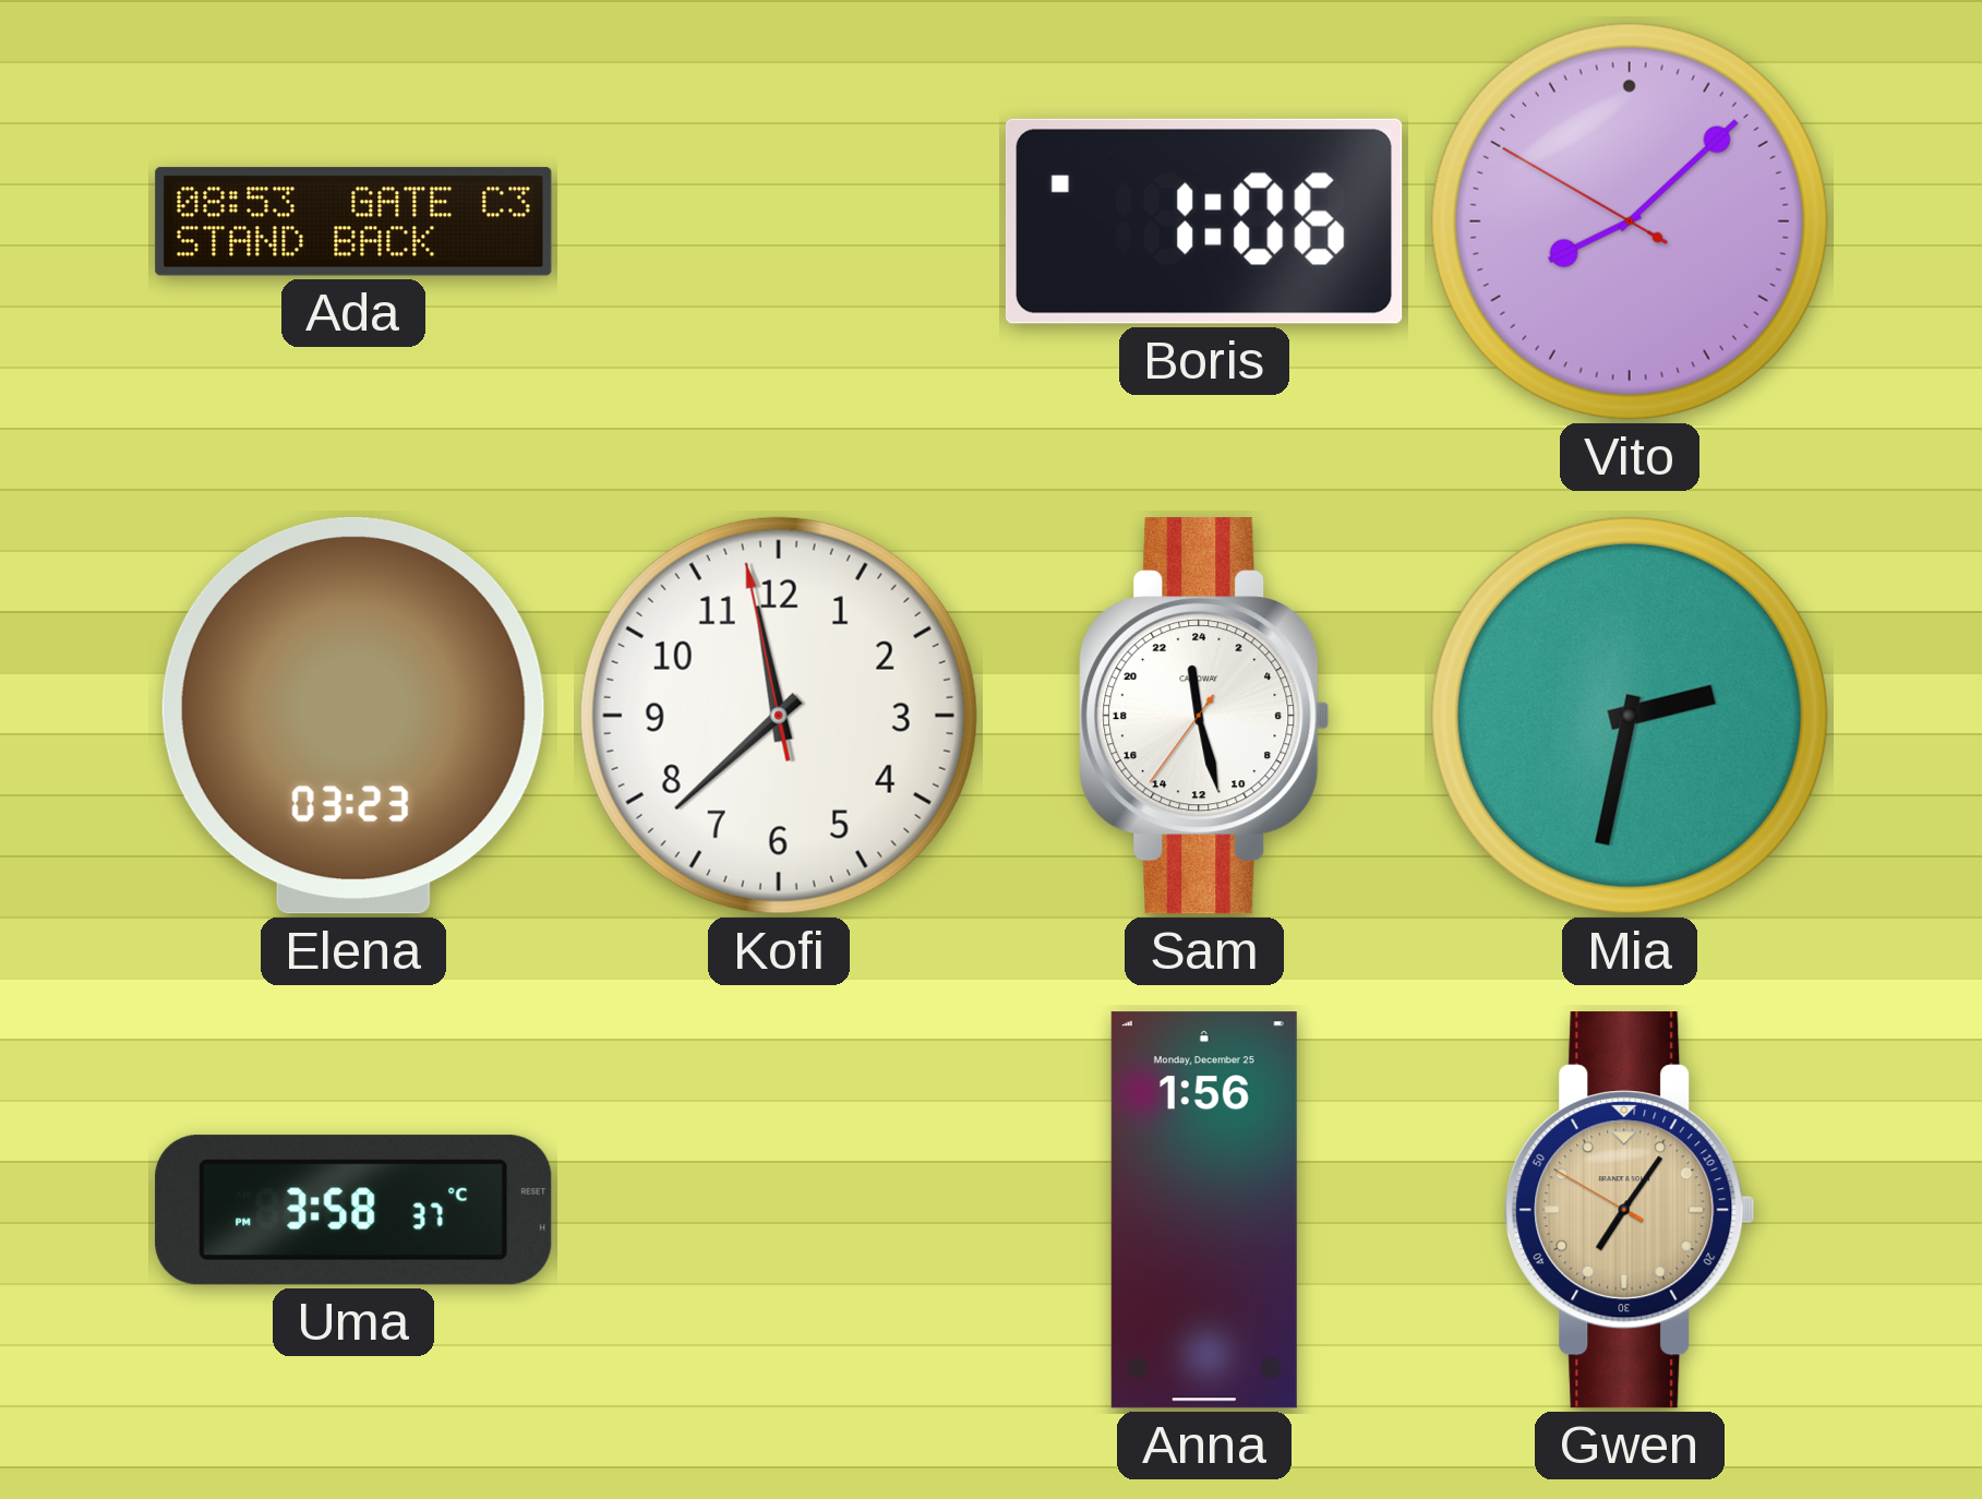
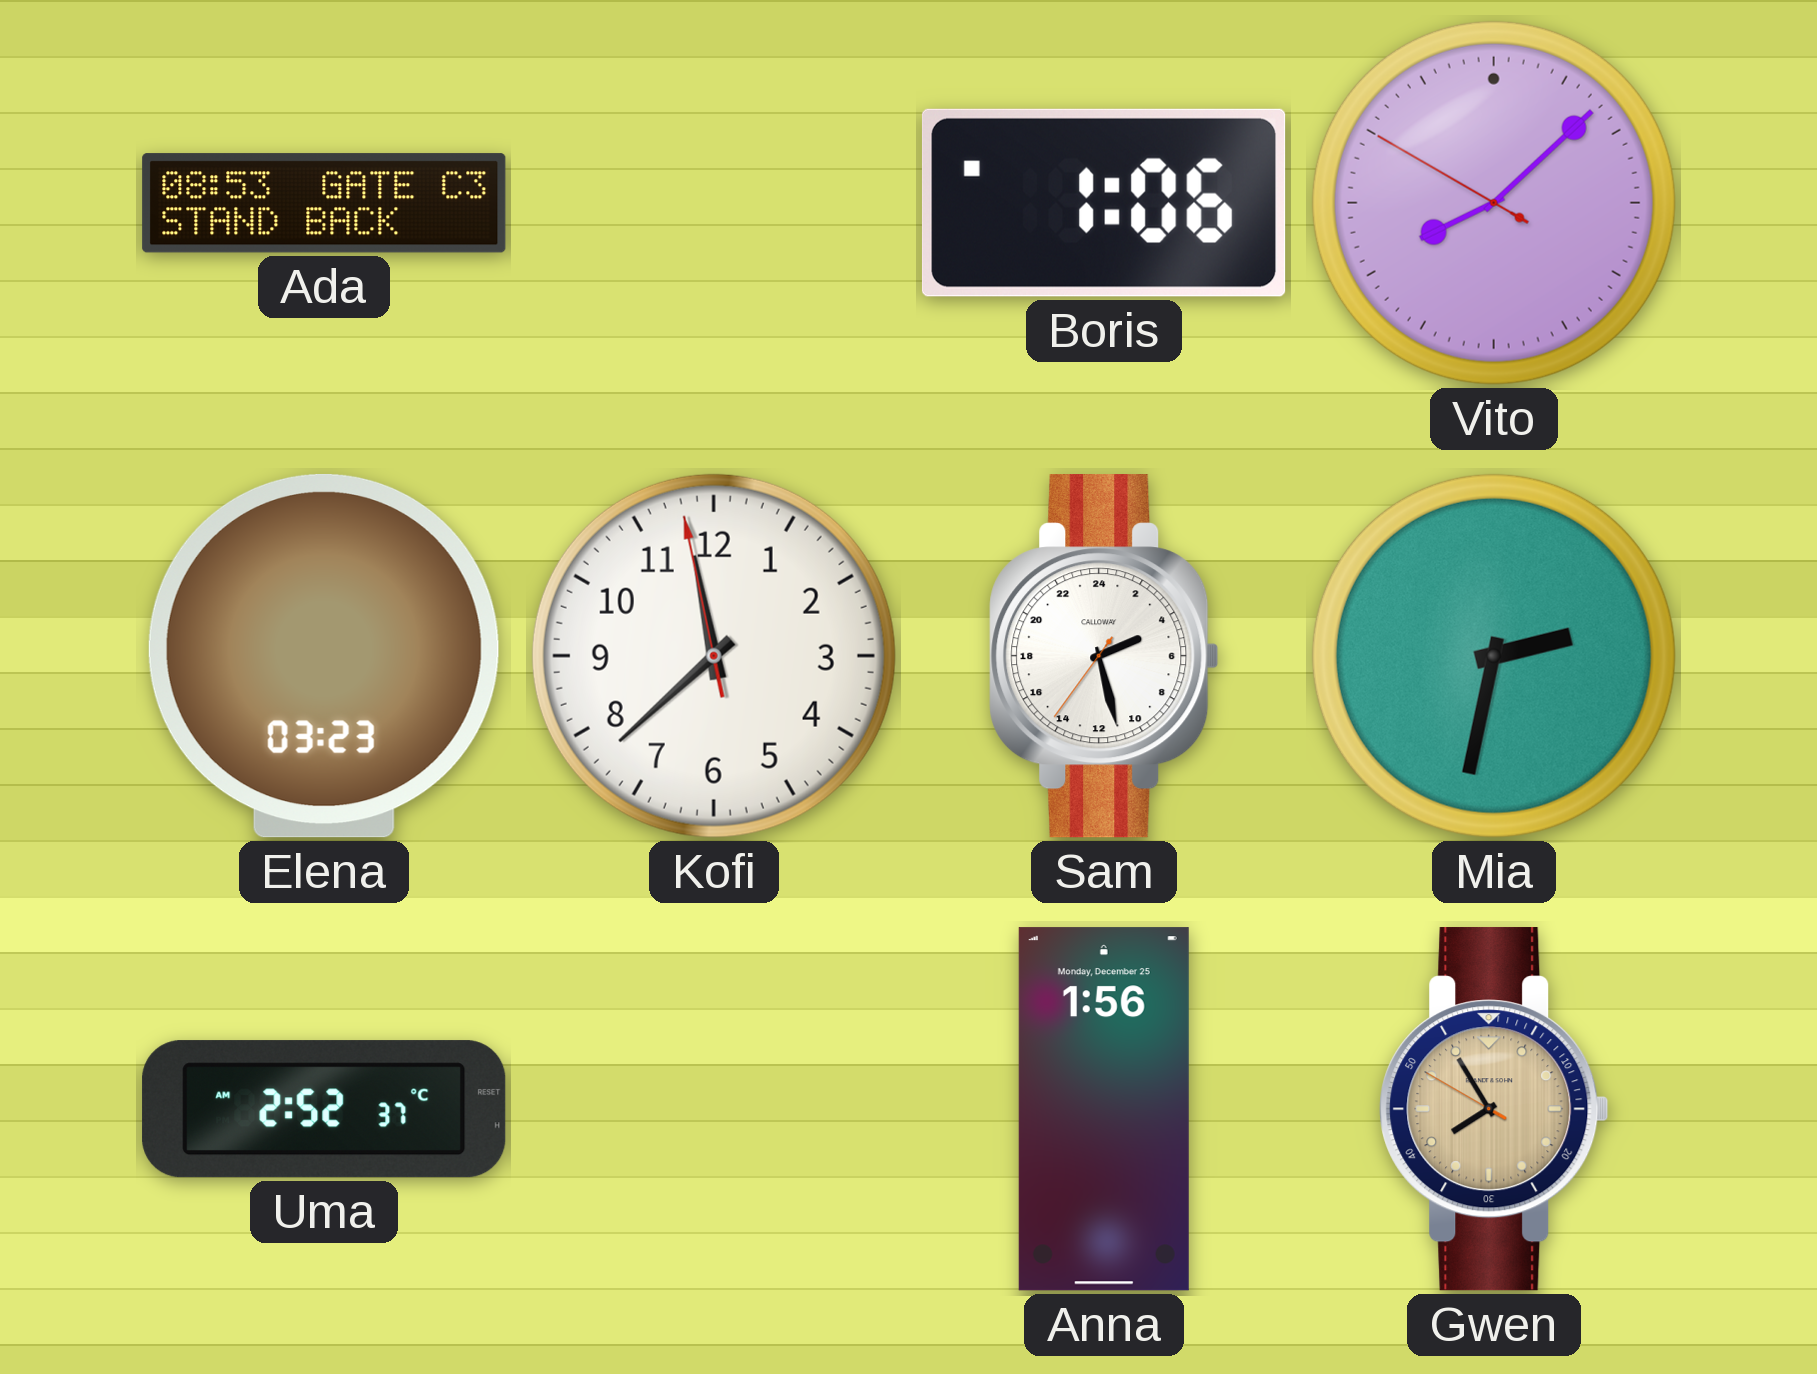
Sam: 23:27 -> 4:27 (1104, 656)
Uma: 3:58 -> 2:52 (324, 1109)
Gwen: 7:05 -> 7:54 (1494, 1109)
